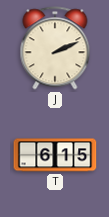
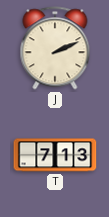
T: 6:15 -> 7:13 (55, 155)
